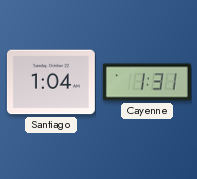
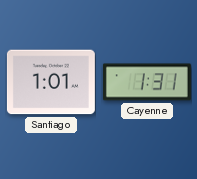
Santiago: 1:04 -> 1:01 (51, 82)
